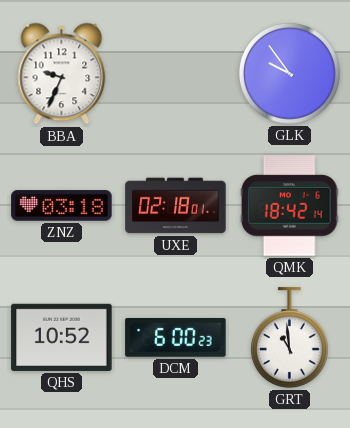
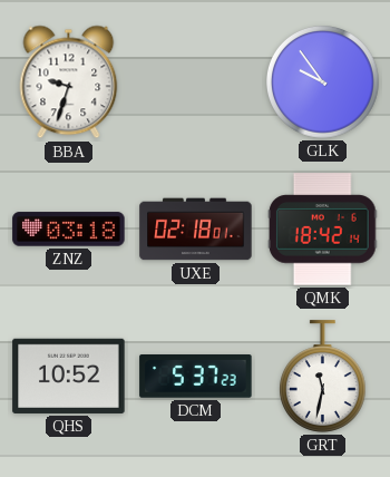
BBA: 9:34 -> 9:33 (69, 82)
DCM: 6:00 -> 5:37 (196, 377)
GRT: 10:59 -> 11:32 (322, 377)
